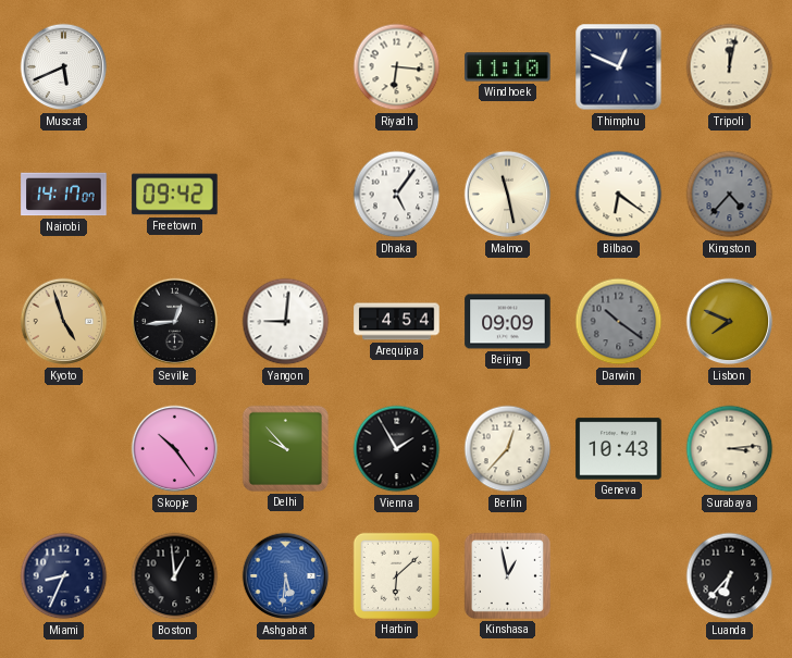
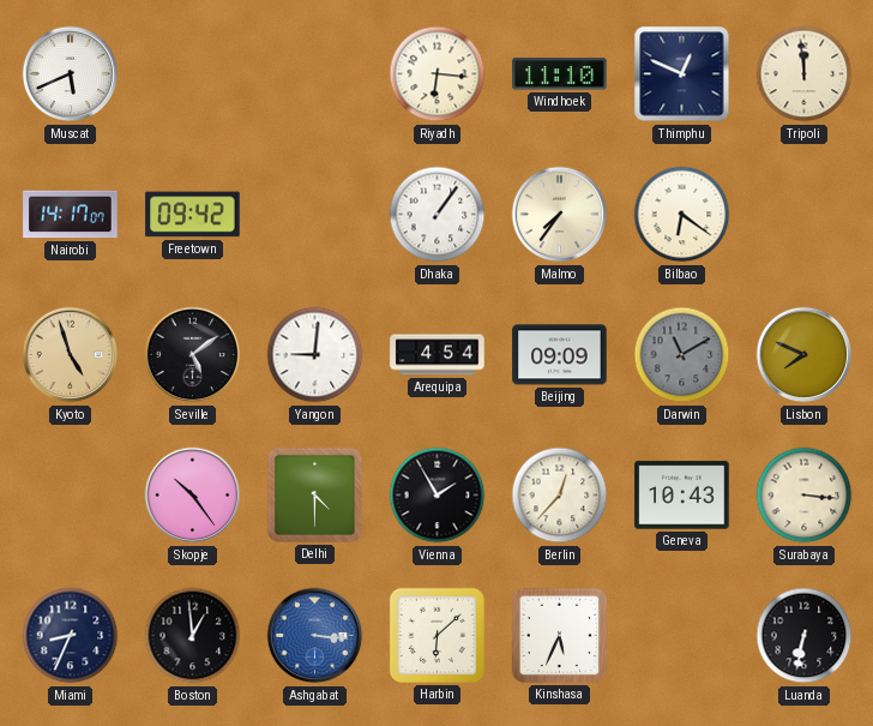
Tripoli: 12:02 -> 11:59 (805, 74)
Dhaka: 5:06 -> 1:06 (438, 215)
Malmo: 11:28 -> 7:36 (560, 215)
Kingston: 4:37 -> none (730, 195)
Seville: 12:44 -> 5:09 (193, 355)
Darwin: 10:21 -> 11:10 (682, 355)
Delhi: 9:53 -> 4:30 (314, 494)
Surabaya: 3:14 -> 3:16 (805, 496)
Ashgabat: 5:31 -> 3:16 (315, 636)
Kinshasa: 12:58 -> 5:34 (559, 635)
Luanda: 6:37 -> 6:32 (805, 636)
